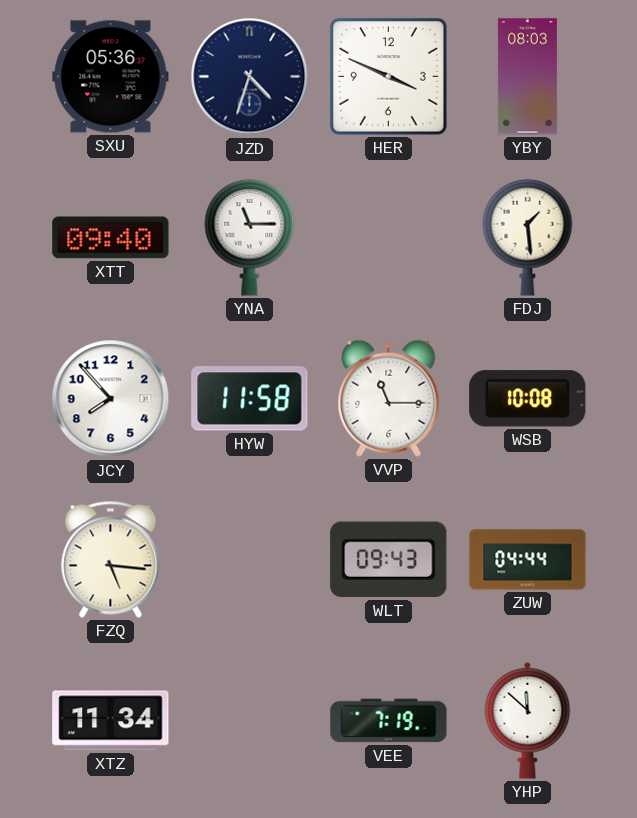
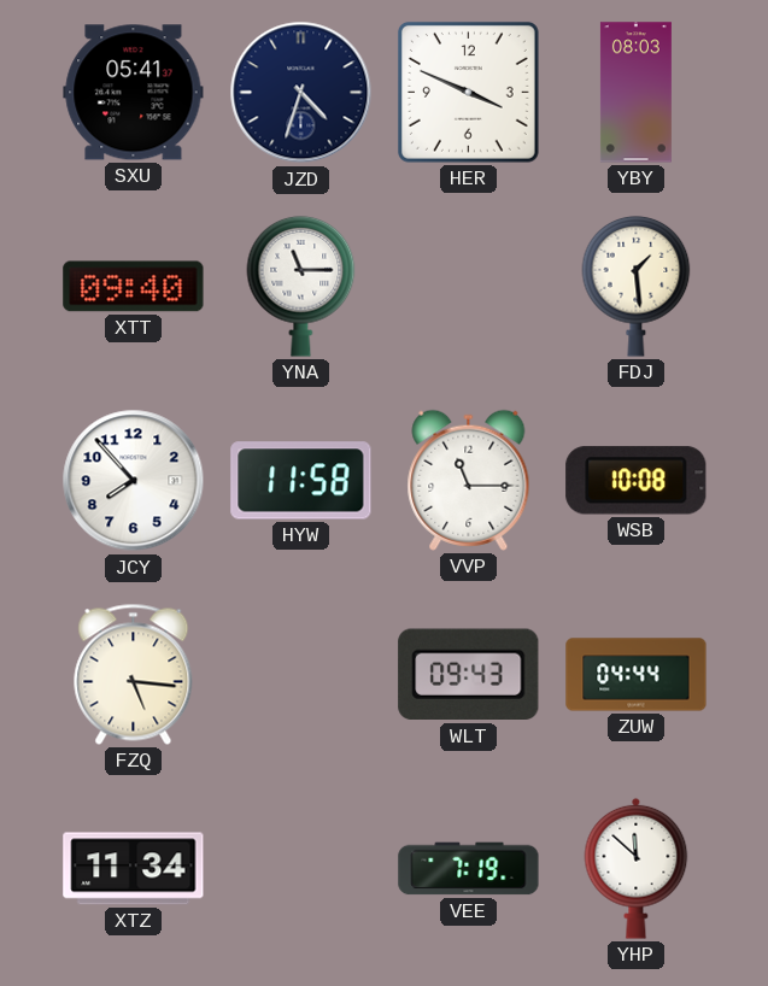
SXU: 05:36 -> 05:41 (134, 93)
